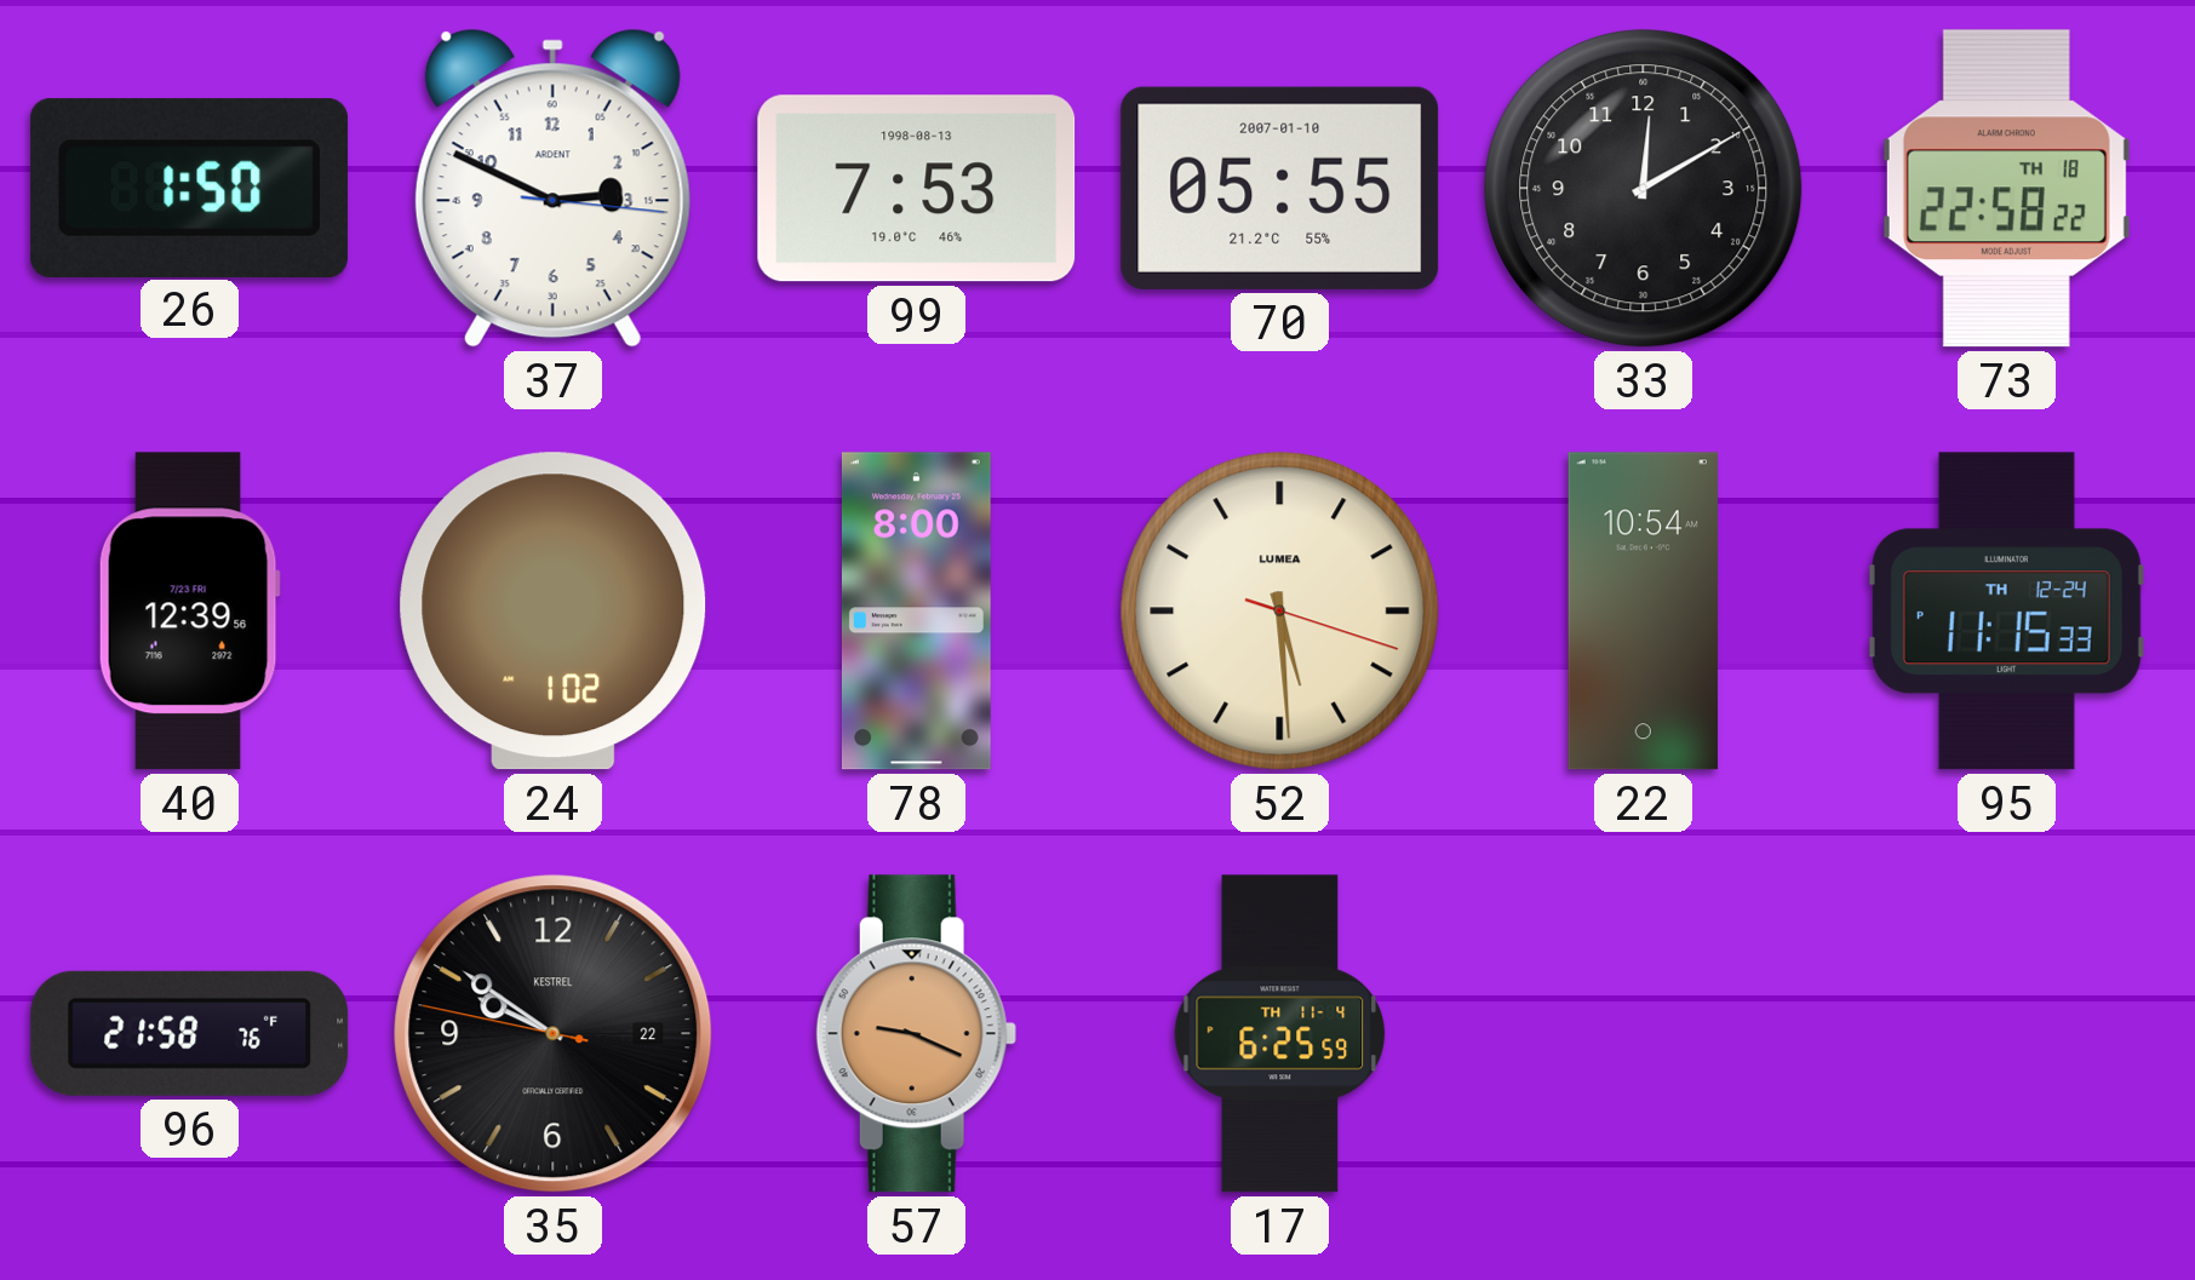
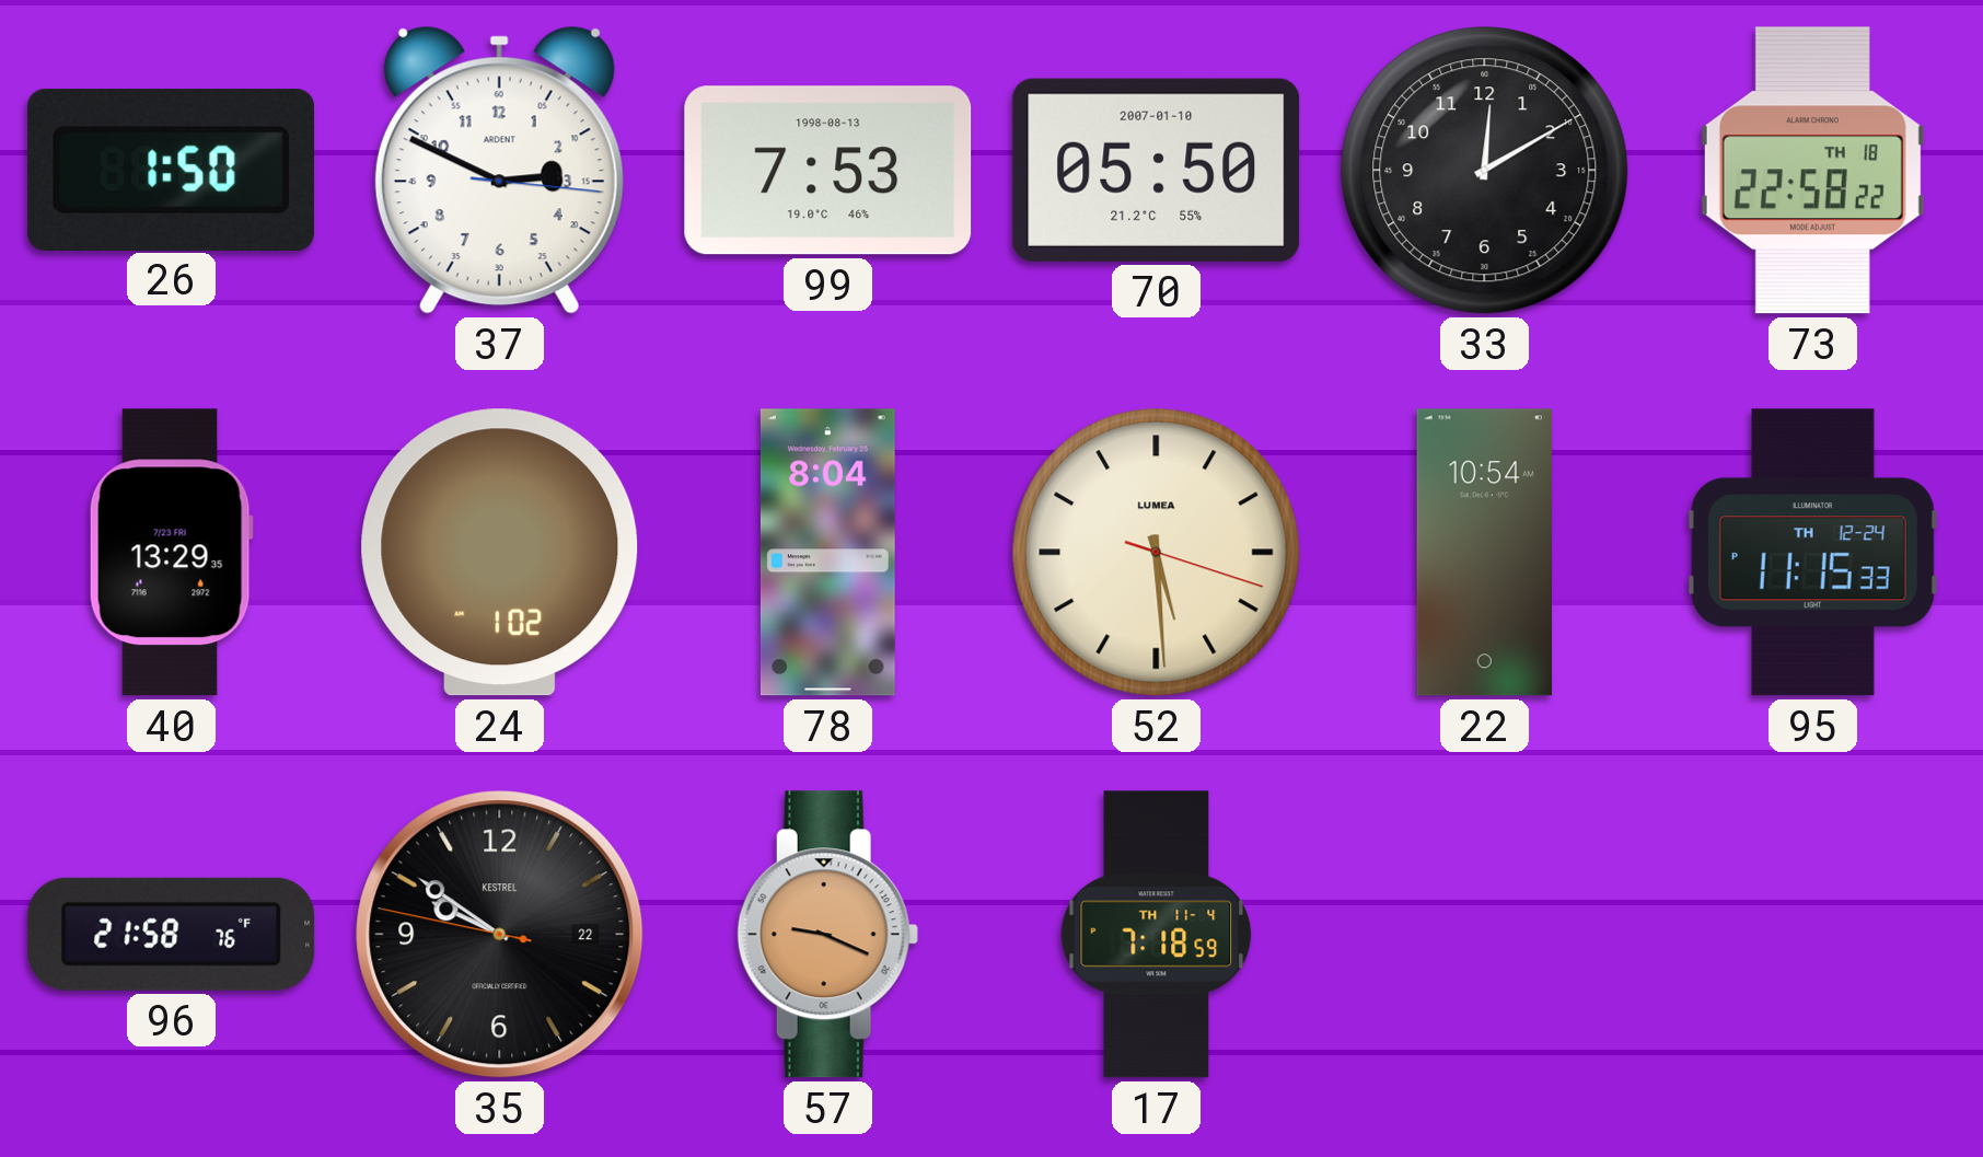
70: 05:55 -> 05:50 (1157, 170)
40: 12:39 -> 13:29 (171, 553)
78: 8:00 -> 8:04 (827, 553)
17: 6:25 -> 7:18 (1157, 935)
